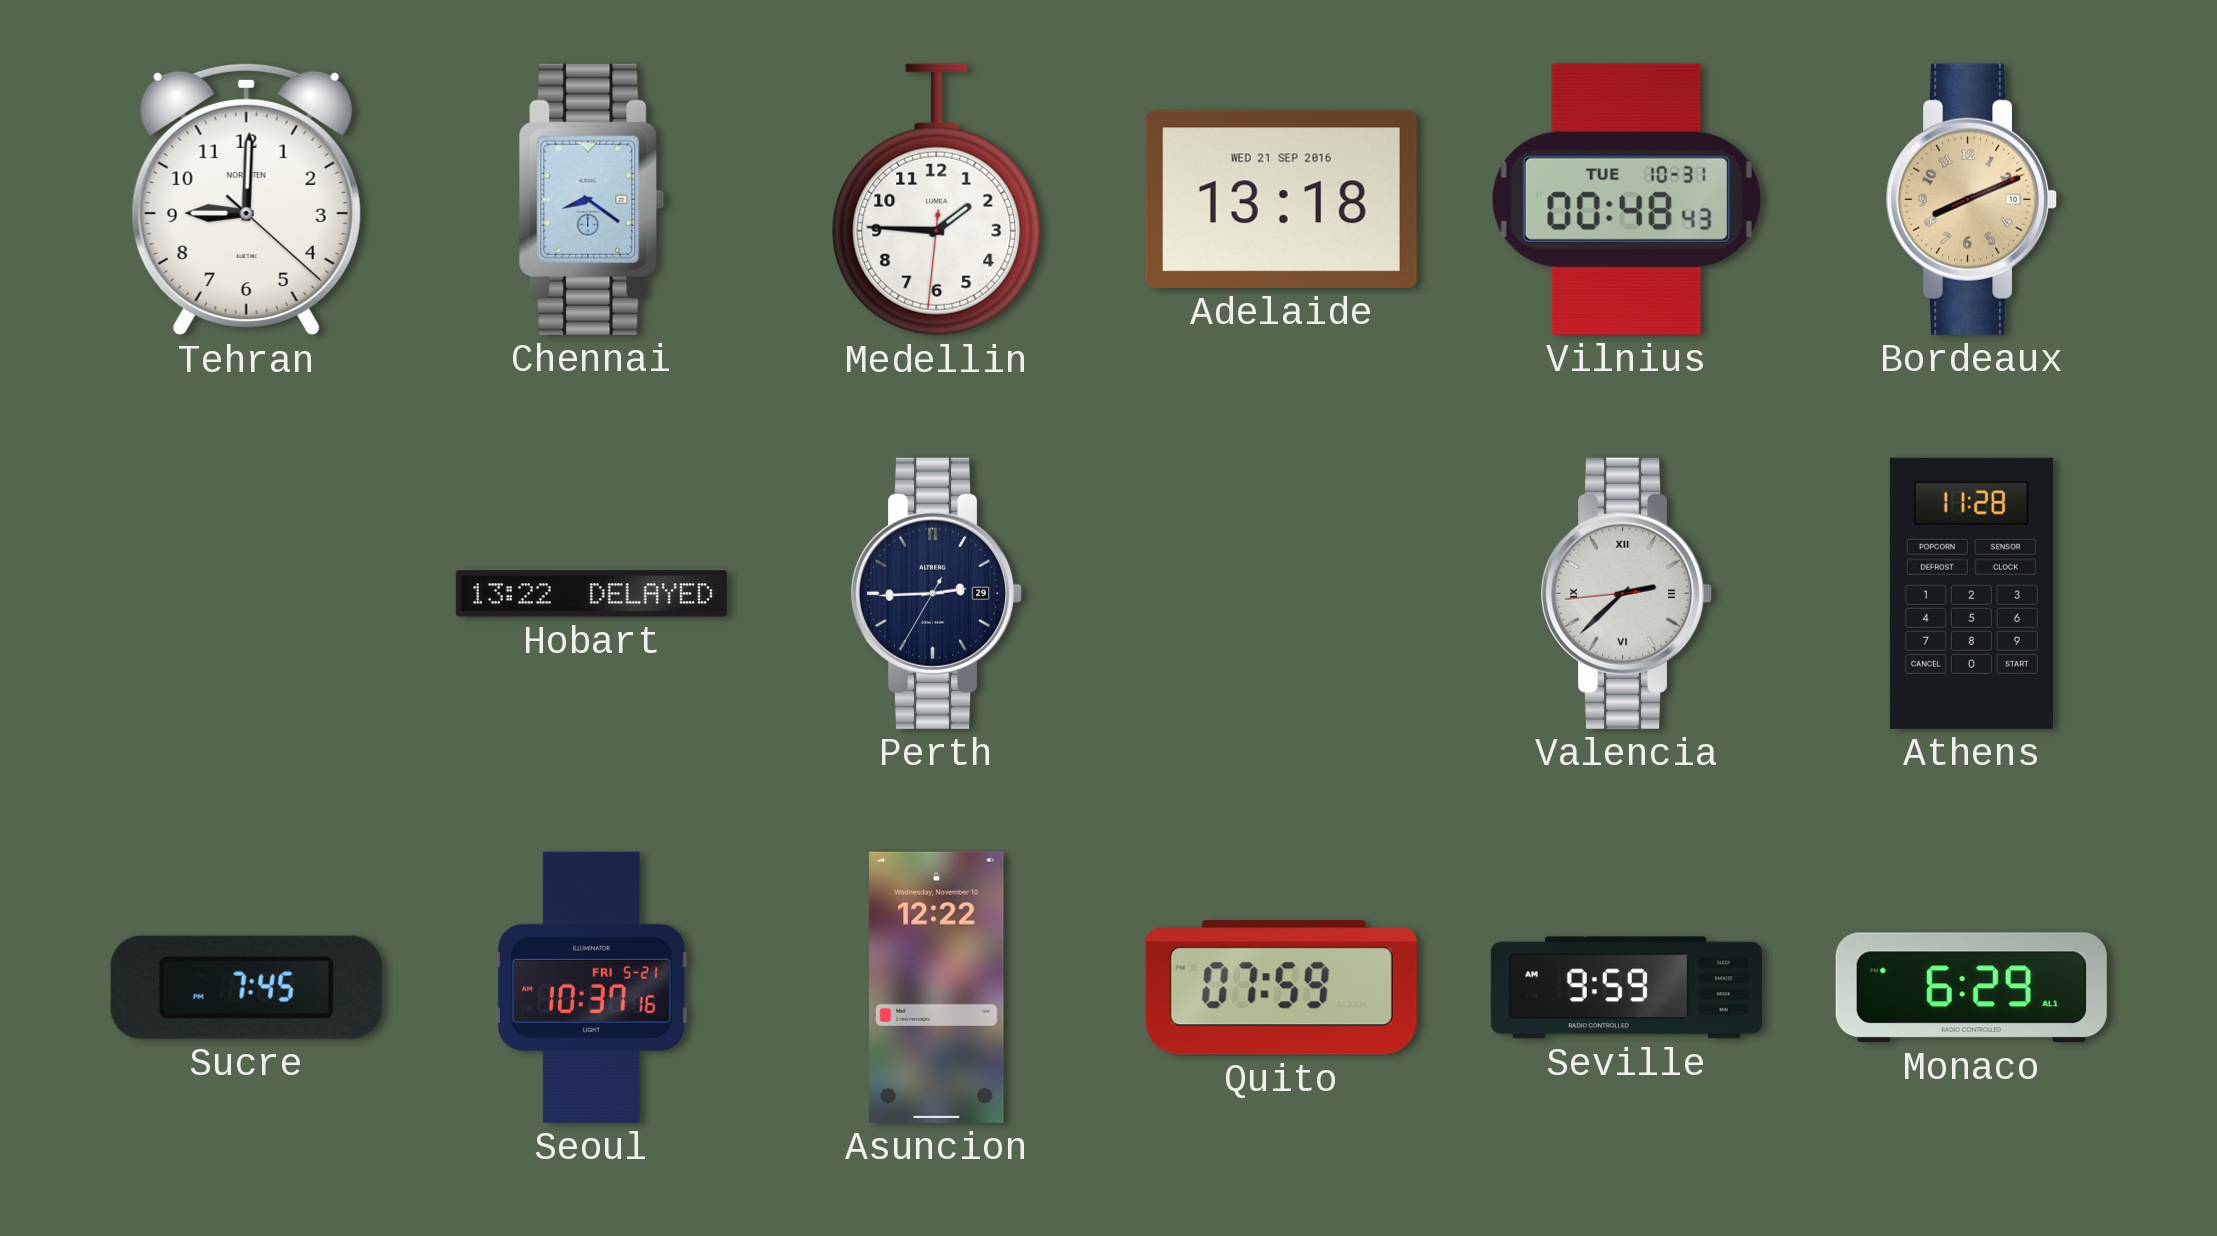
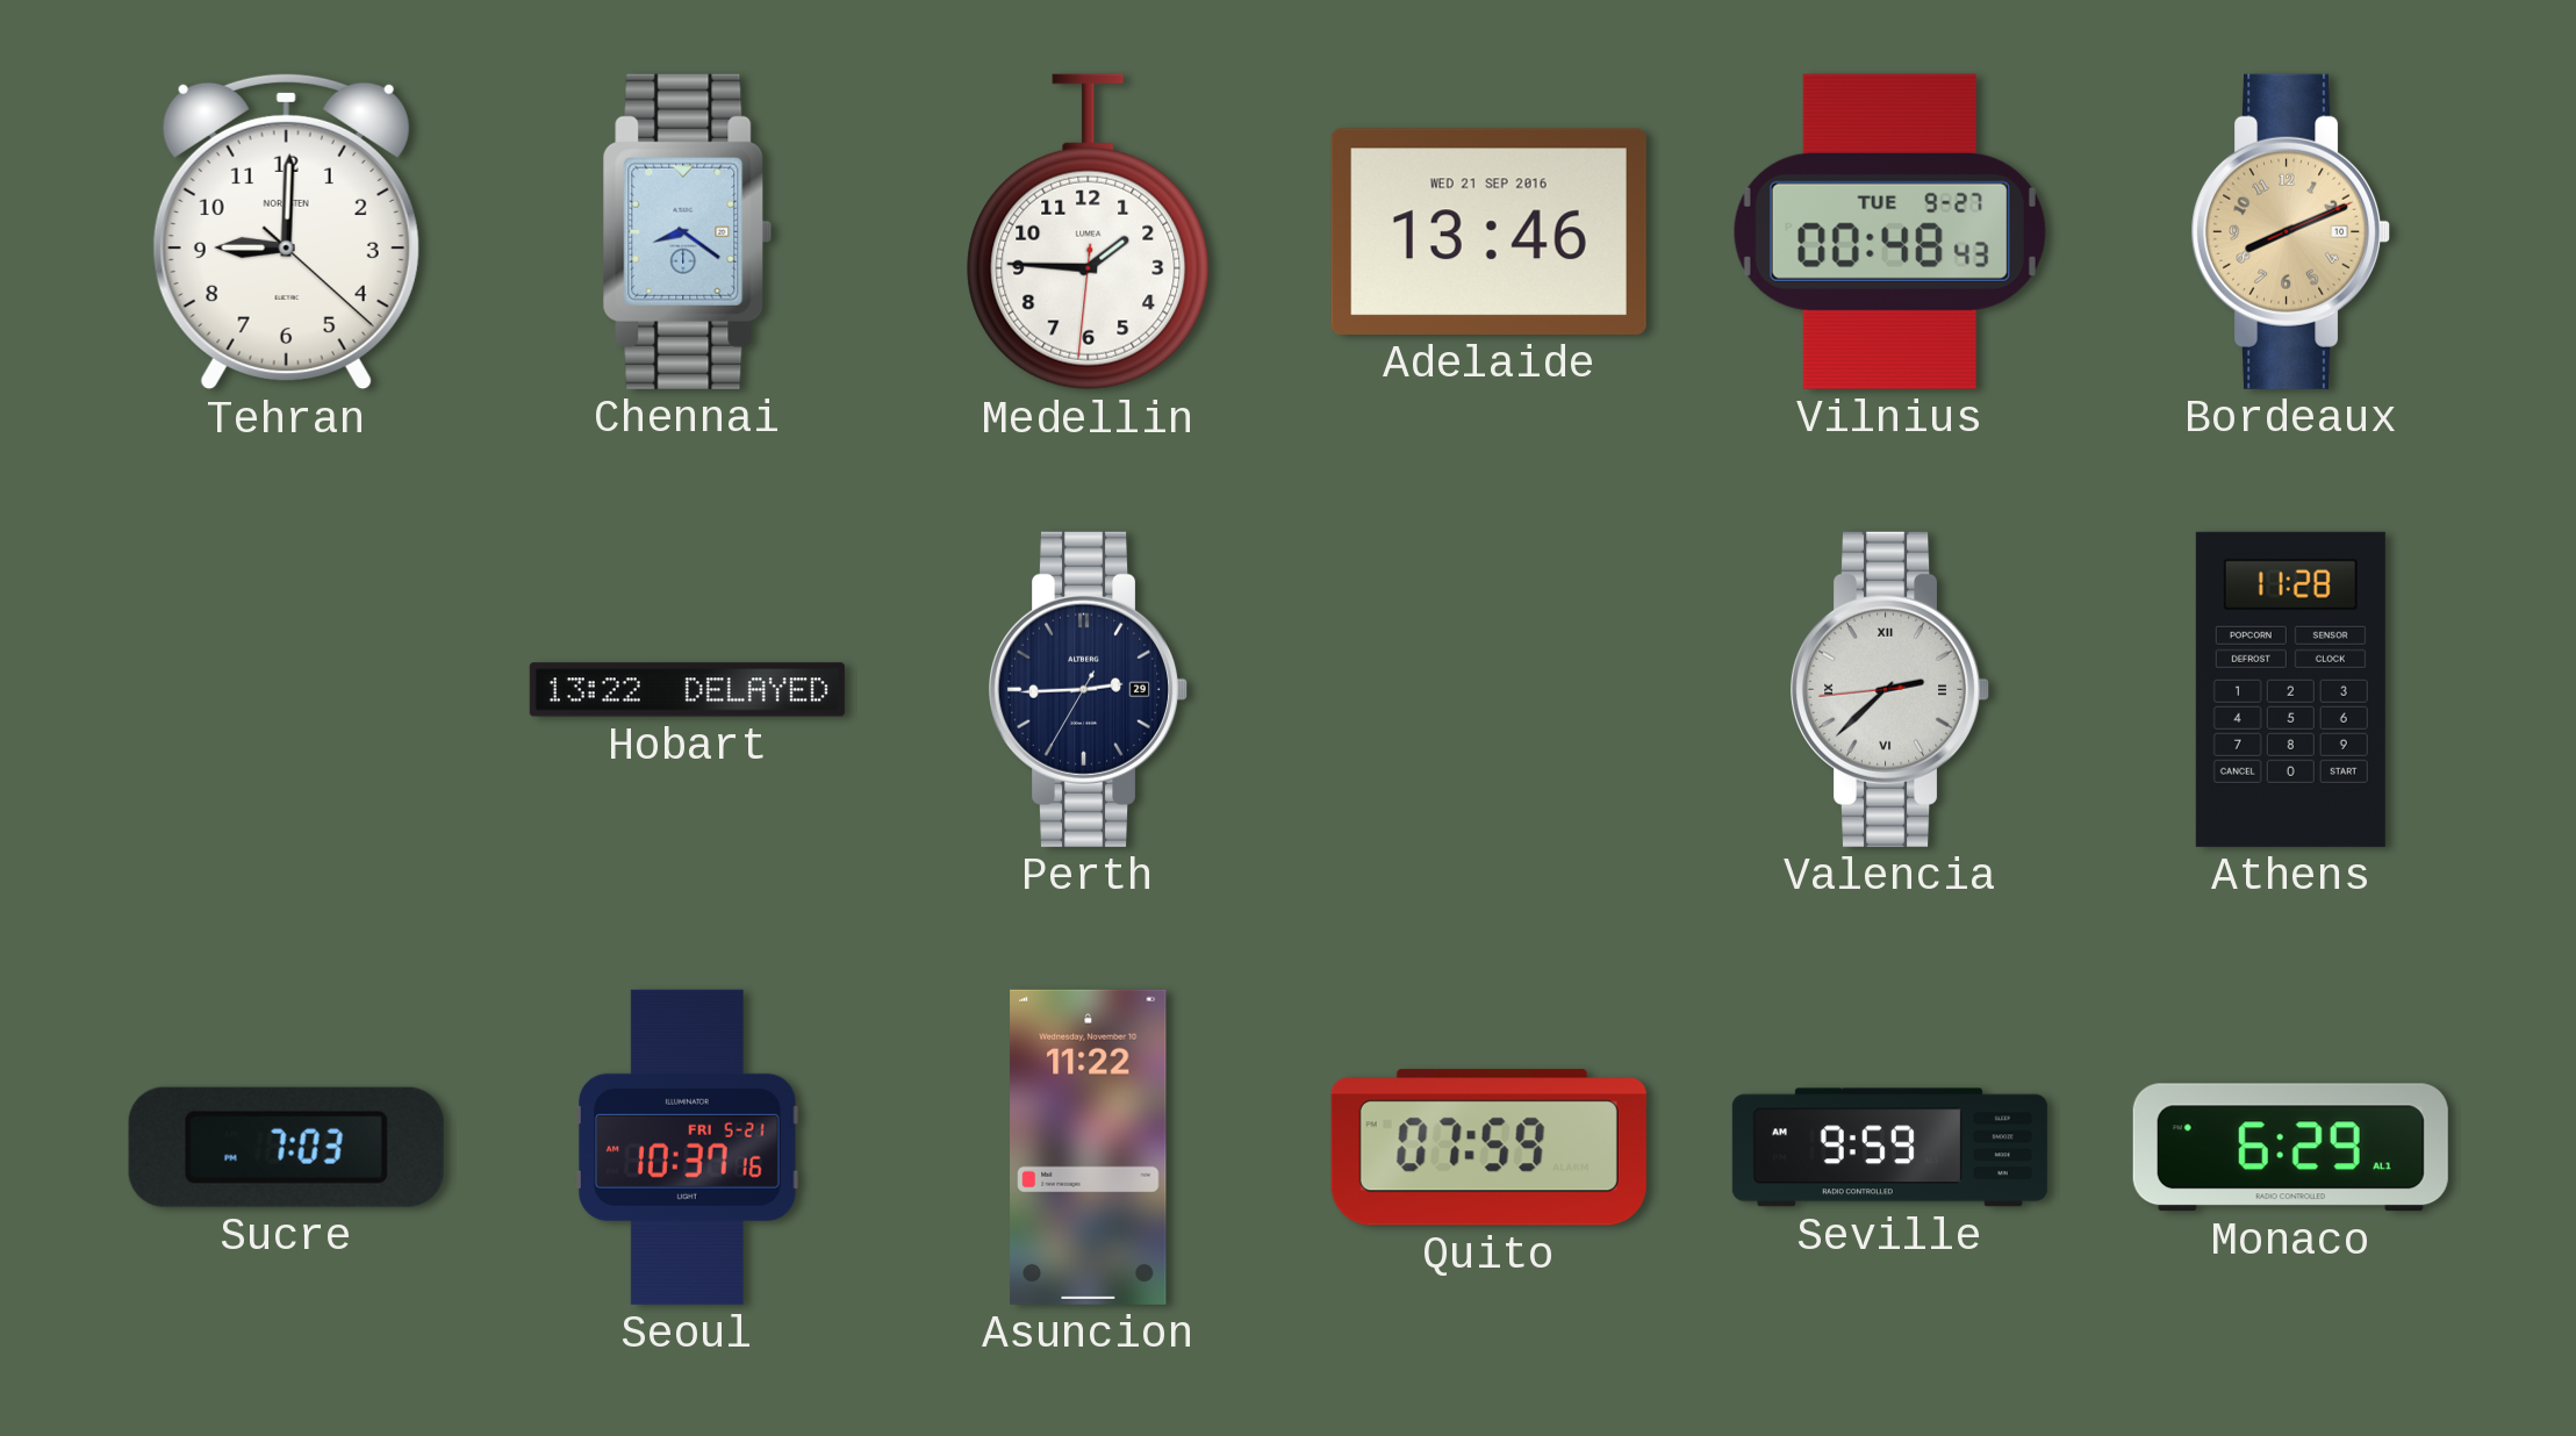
Adelaide: 13:18 -> 13:46 (1488, 231)
Vilnius date: TUE 10-31 -> TUE 9-27 (1889, 231)
Sucre: 7:45 -> 7:03 (286, 1147)
Asuncion: 12:22 -> 11:22 (1089, 1147)
